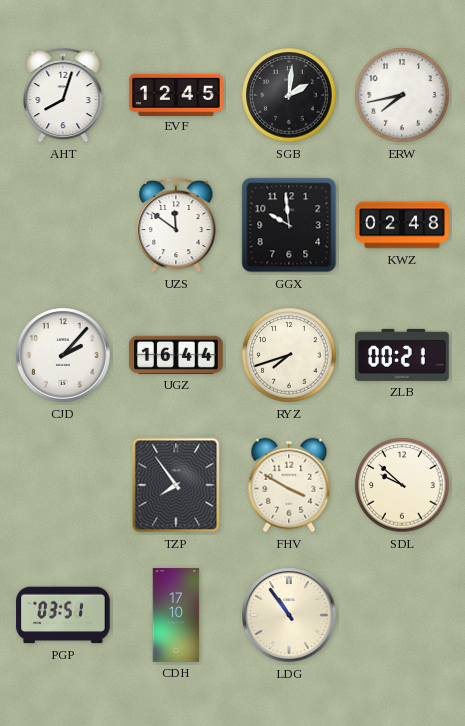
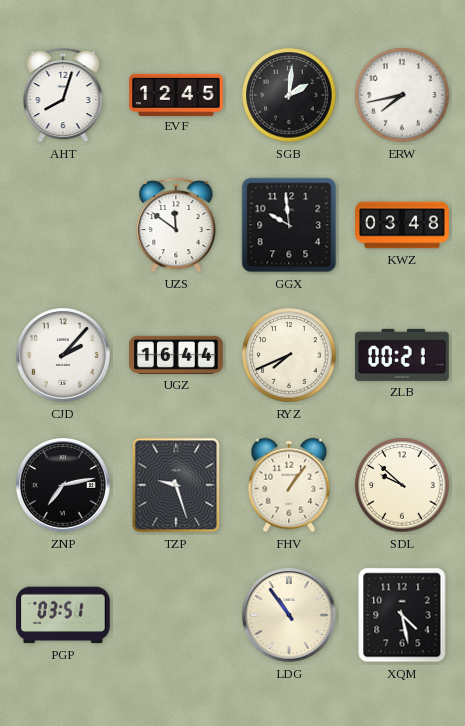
KWZ: 02:48 -> 03:48 (402, 225)
RYZ: 7:42 -> 7:41 (289, 355)
ZNP: none -> 7:13 (63, 485)
TZP: 7:54 -> 9:27 (176, 485)
FHV: 3:50 -> 1:06 (289, 485)
CDH: 17:10 -> none (176, 615)
XQM: none -> 4:28 (402, 615)
